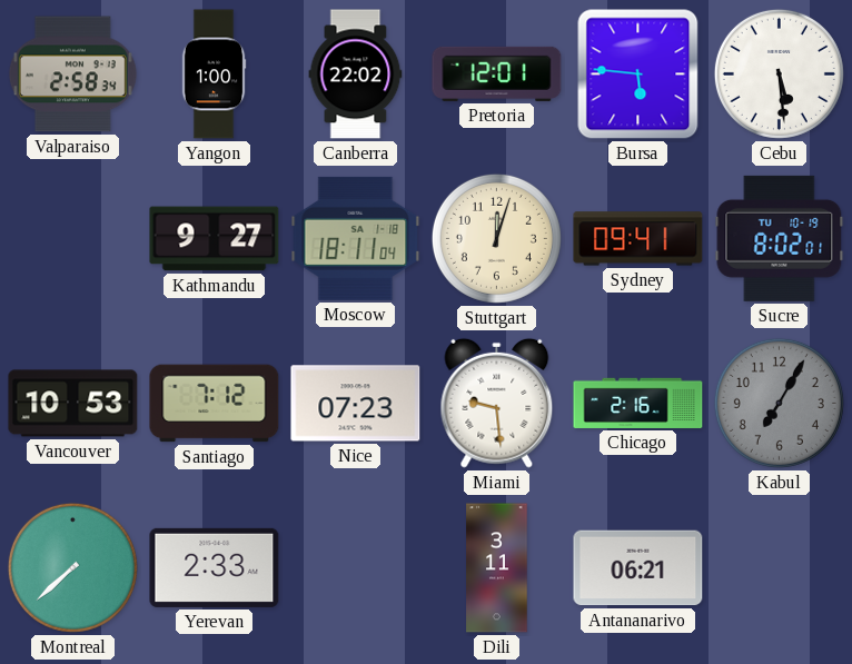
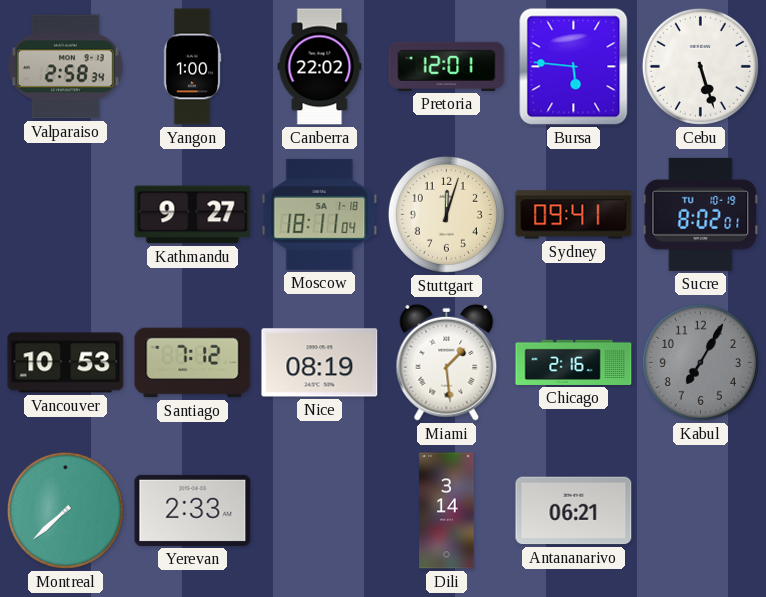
Cebu: 5:29 -> 5:27 (700, 66)
Nice: 07:23 -> 08:19 (320, 363)
Miami: 9:29 -> 1:29 (447, 362)
Dili: 3:11 -> 3:14 (447, 511)
